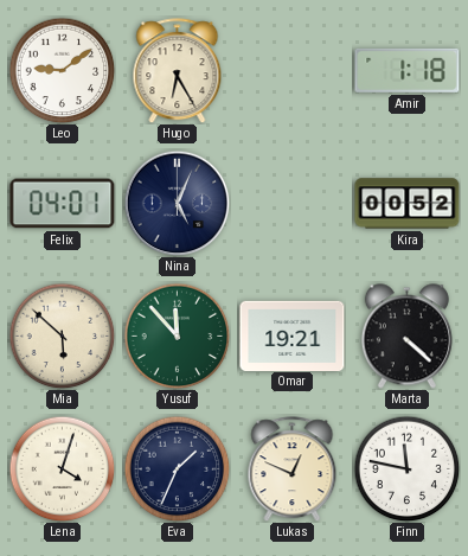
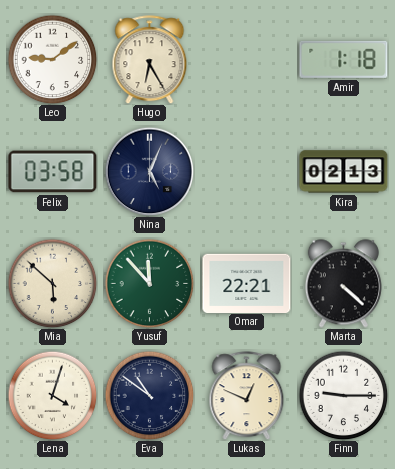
Felix: 04:01 -> 03:58 (53, 172)
Kira: 00:52 -> 02:13 (344, 172)
Omar: 19:21 -> 22:21 (247, 283)
Eva: 1:34 -> 10:51 (149, 395)
Finn: 11:47 -> 9:15 (343, 395)
